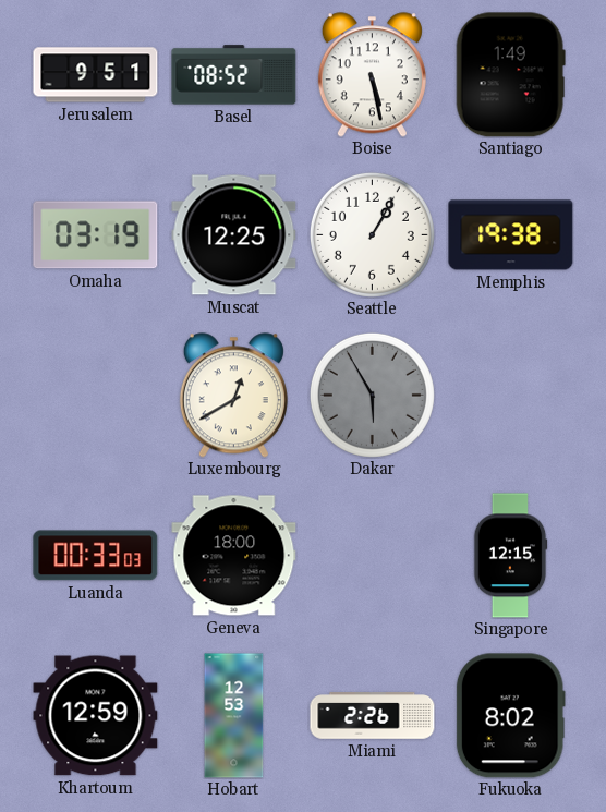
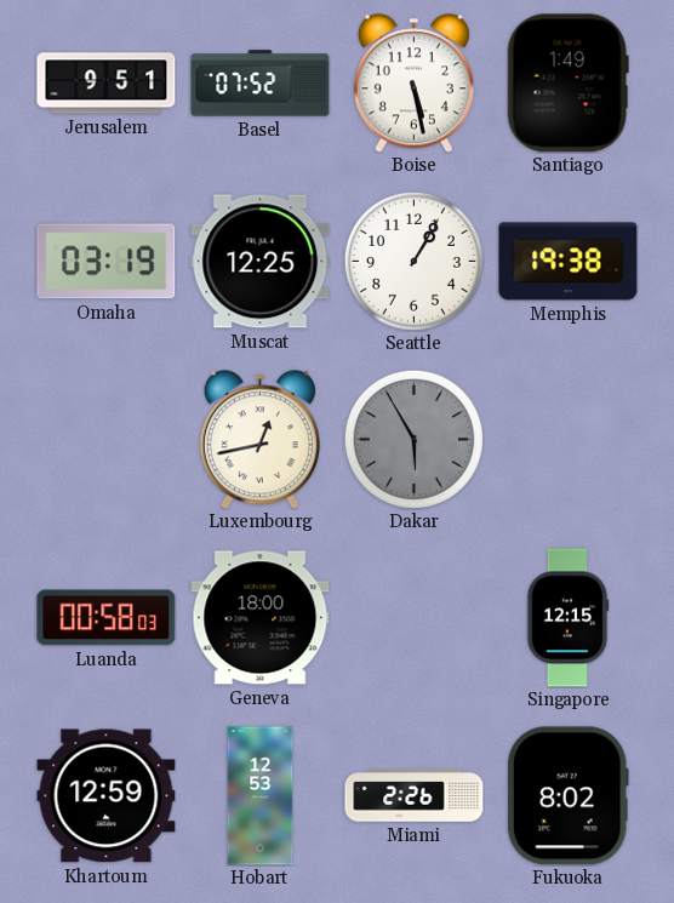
Basel: 08:52 -> 07:52 (261, 84)
Luxembourg: 12:40 -> 12:43 (259, 440)
Luanda: 00:33 -> 00:58 (107, 618)
